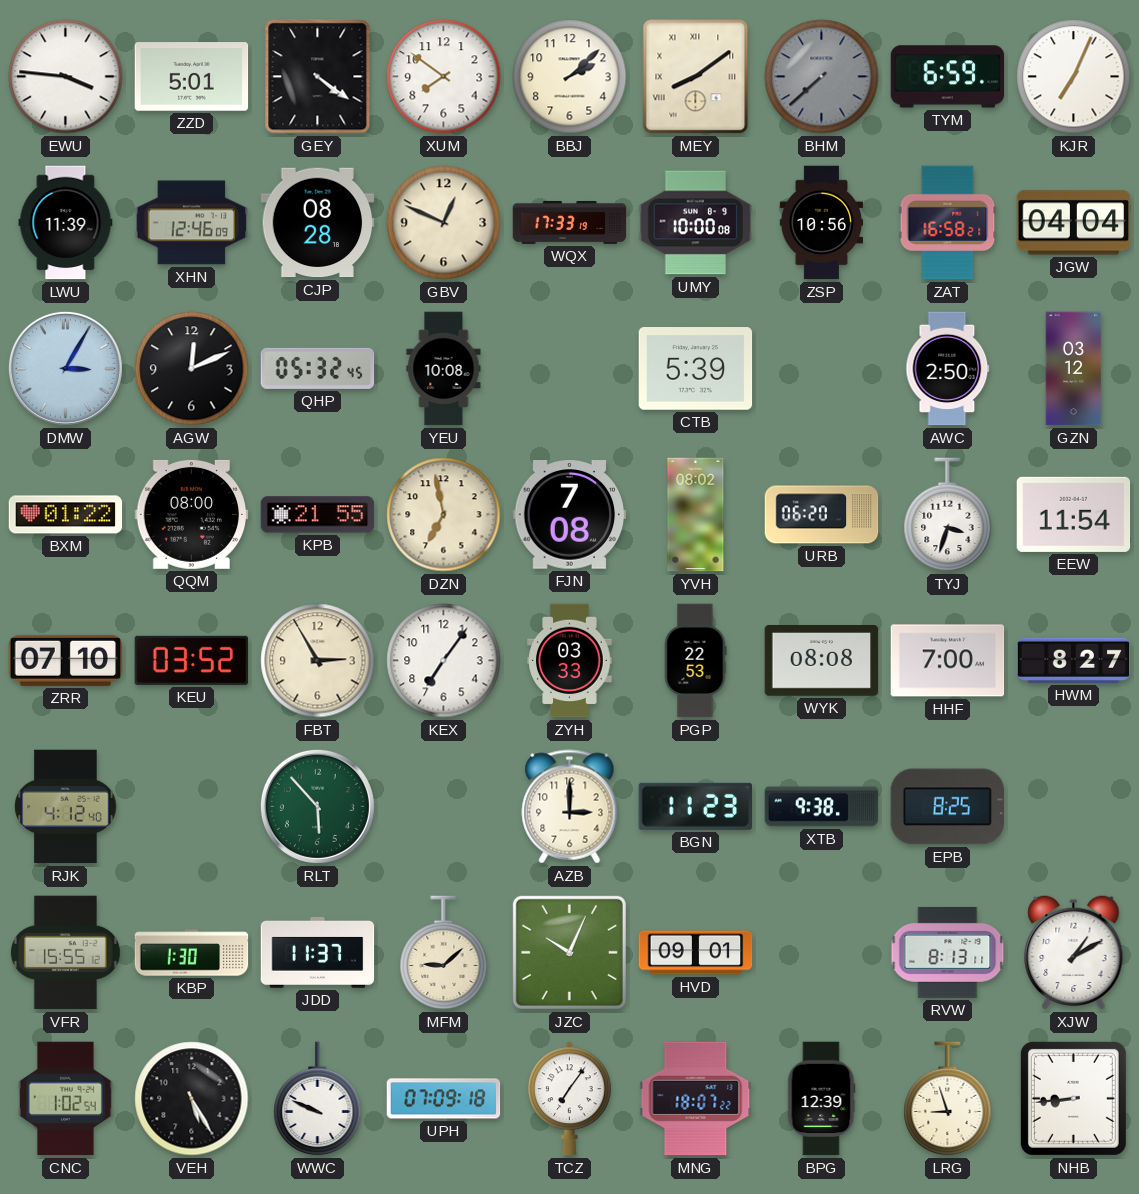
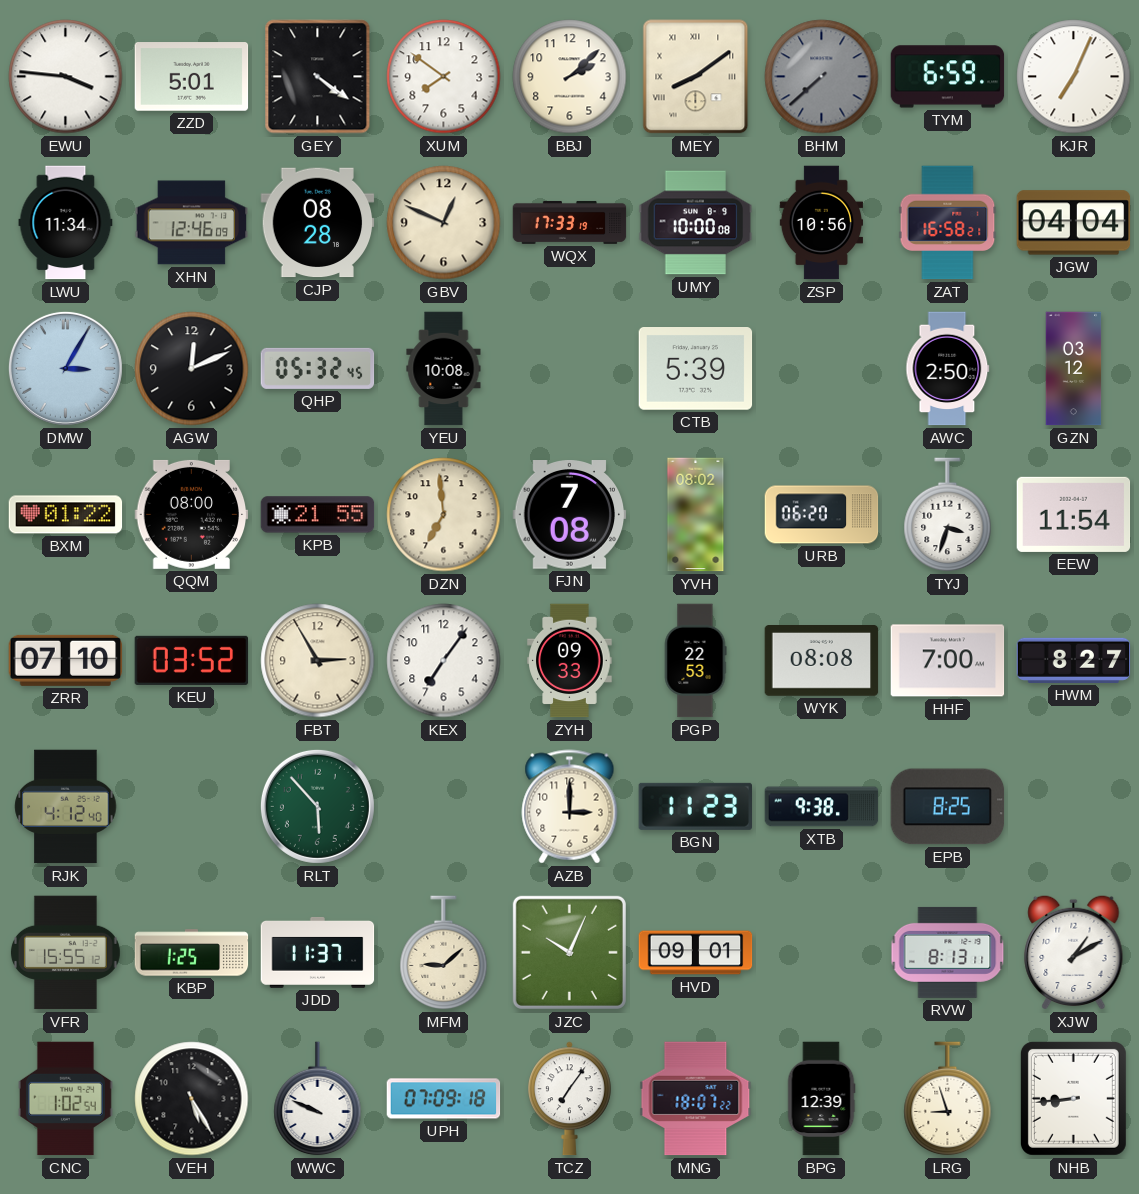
LWU: 11:39 -> 11:34 (66, 223)
DZN: 6:58 -> 6:59 (444, 515)
ZYH: 03:33 -> 09:33 (570, 661)
KBP: 1:30 -> 1:25 (192, 953)
